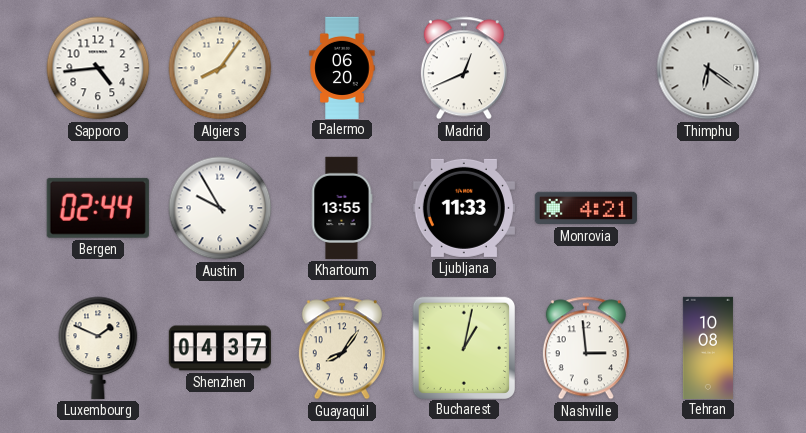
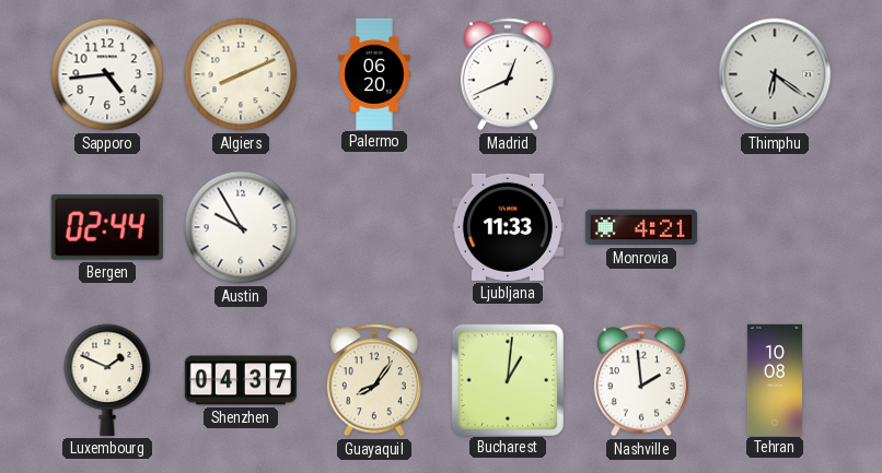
Algiers: 8:06 -> 8:11 (241, 74)
Khartoum: 13:55 -> none (342, 208)
Bucharest: 1:02 -> 1:01 (507, 379)
Nashville: 2:59 -> 1:59 (641, 380)
